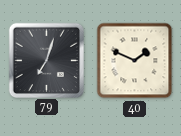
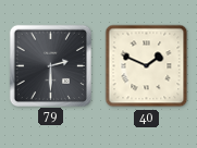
79: 7:03 -> 2:30 (50, 65)
